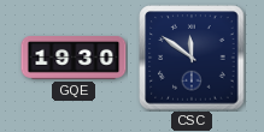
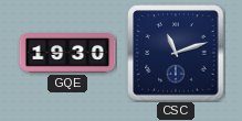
CSC: 11:51 -> 11:12 (176, 53)
